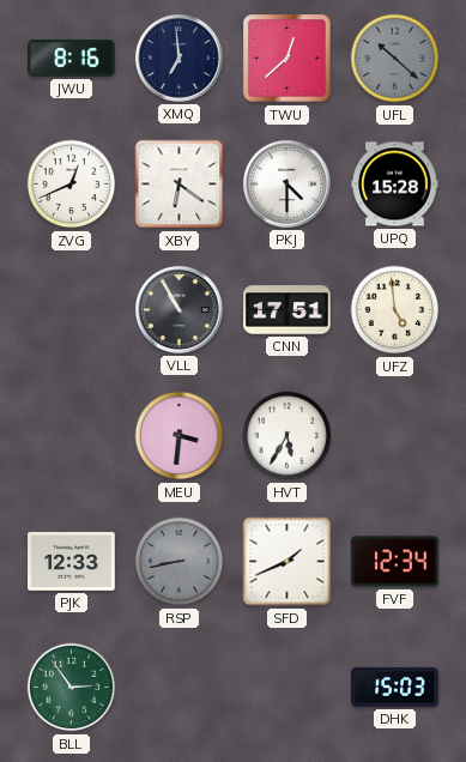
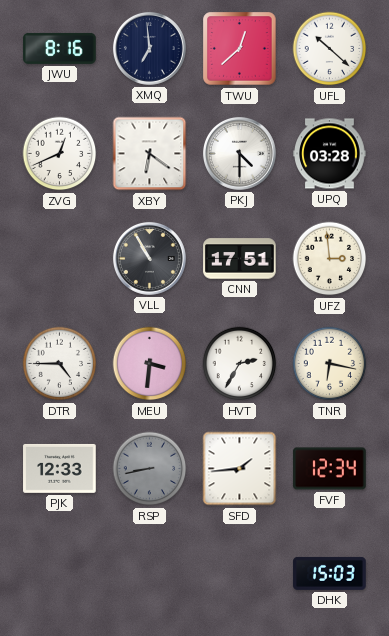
UFL dial: grey -> white (330, 49)
UPQ: 15:28 -> 03:28 (330, 154)
UFZ: 4:59 -> 2:59 (330, 259)
DTR: none -> 4:45 (60, 364)
HVT: 5:35 -> 2:35 (240, 364)
TNR: none -> 6:17 (330, 364)
SFD: 1:41 -> 1:44 (240, 469)
BLL: 2:54 -> none (72, 688)
